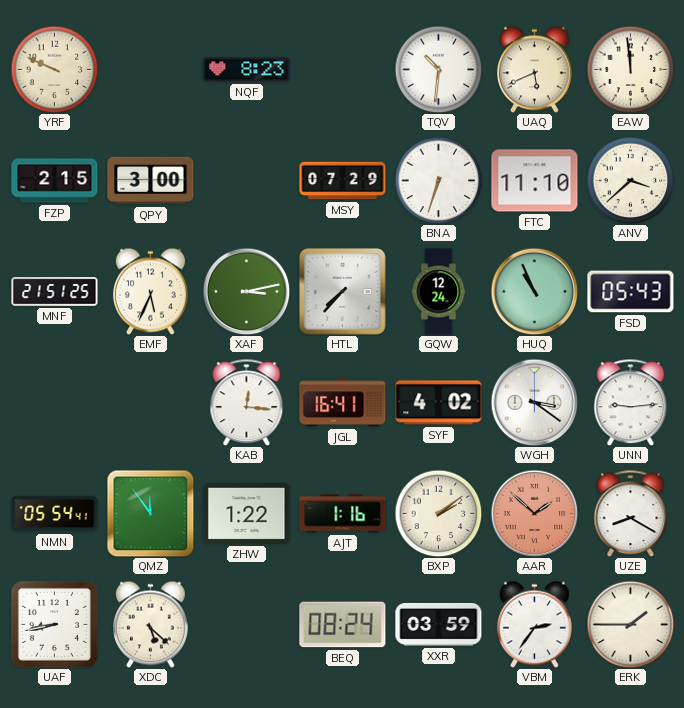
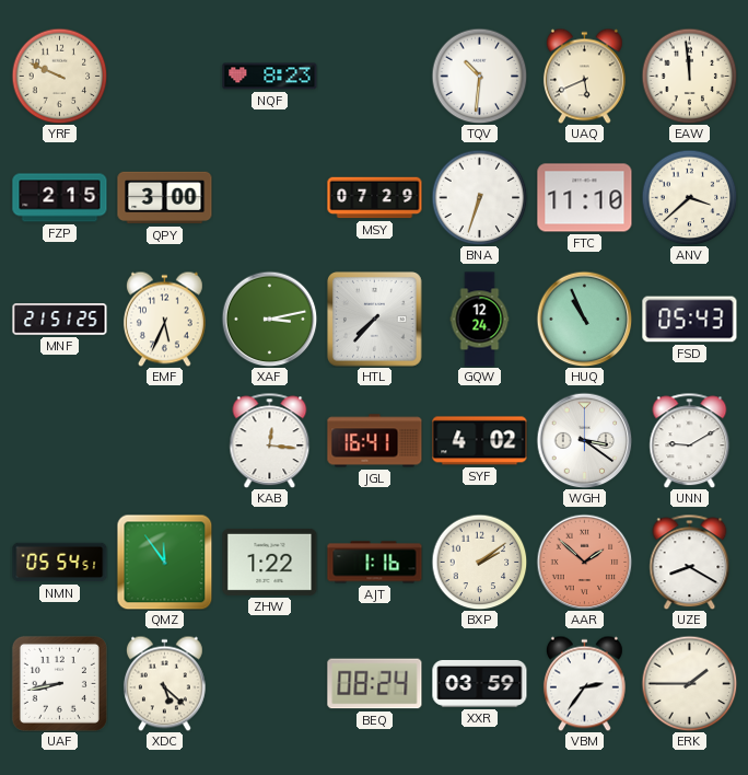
UNN: 9:14 -> 9:10 (690, 440)
NMN: 05:54:41 -> 05:54:51 (60, 563)
